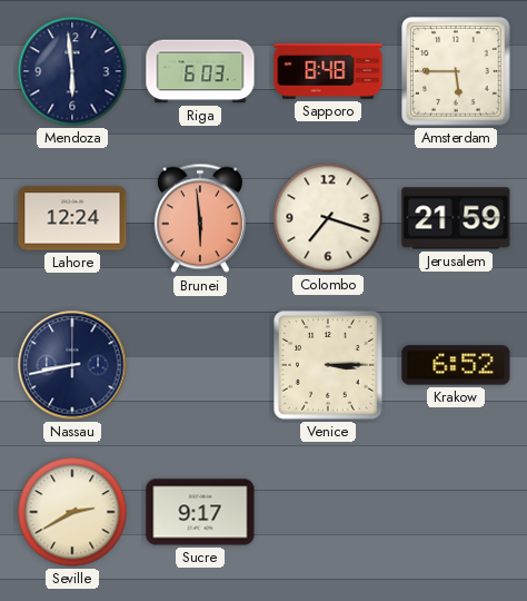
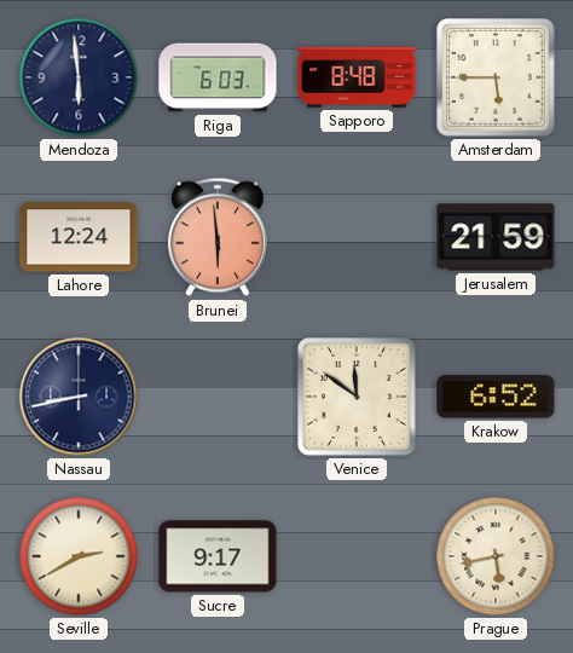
Colombo: 7:18 -> none (328, 218)
Venice: 3:15 -> 11:51 (358, 398)
Prague: none -> 5:43 (496, 556)
